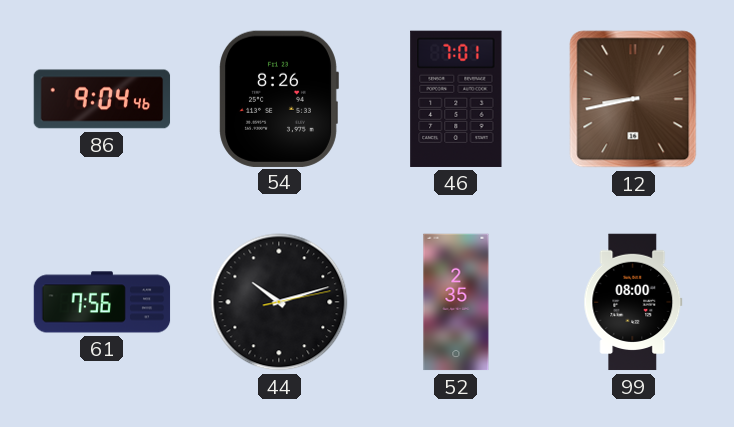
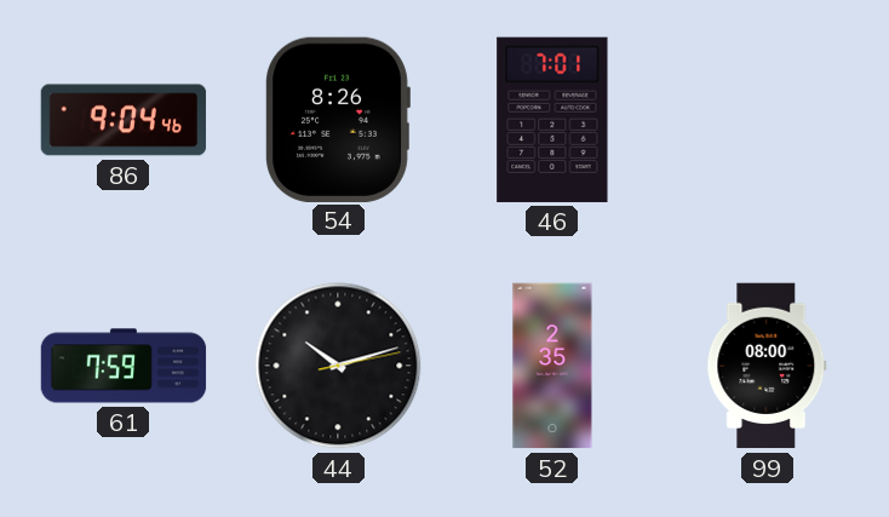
12: 8:43 -> none (633, 99)
61: 7:56 -> 7:59 (124, 366)
